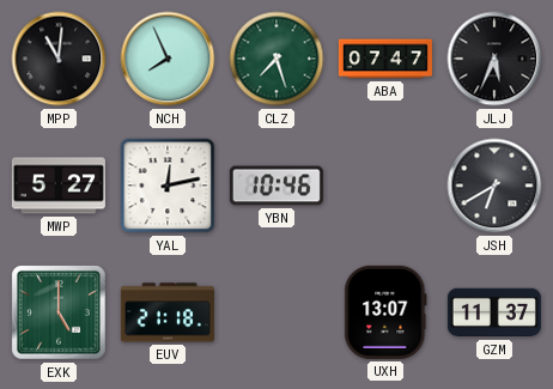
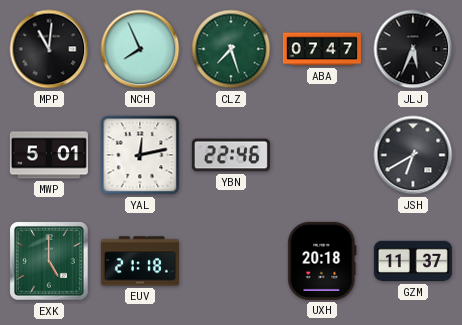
MWP: 5:27 -> 5:01 (49, 155)
YBN: 10:46 -> 22:46 (231, 155)
UXH: 13:07 -> 20:18 (322, 261)
